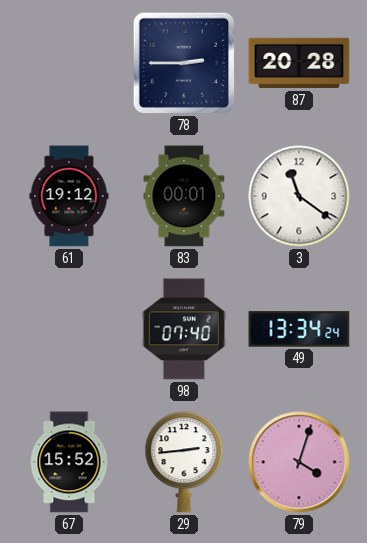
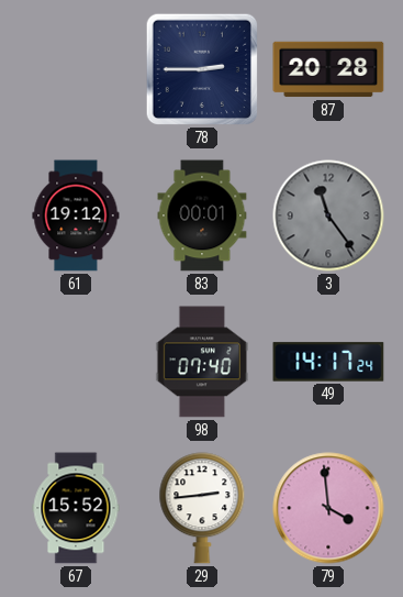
3: 11:21 -> 11:24 (328, 215)
3 dial: white -> grey (328, 215)
49: 13:34 -> 14:17 (328, 362)
79: 4:03 -> 3:59 (328, 508)
